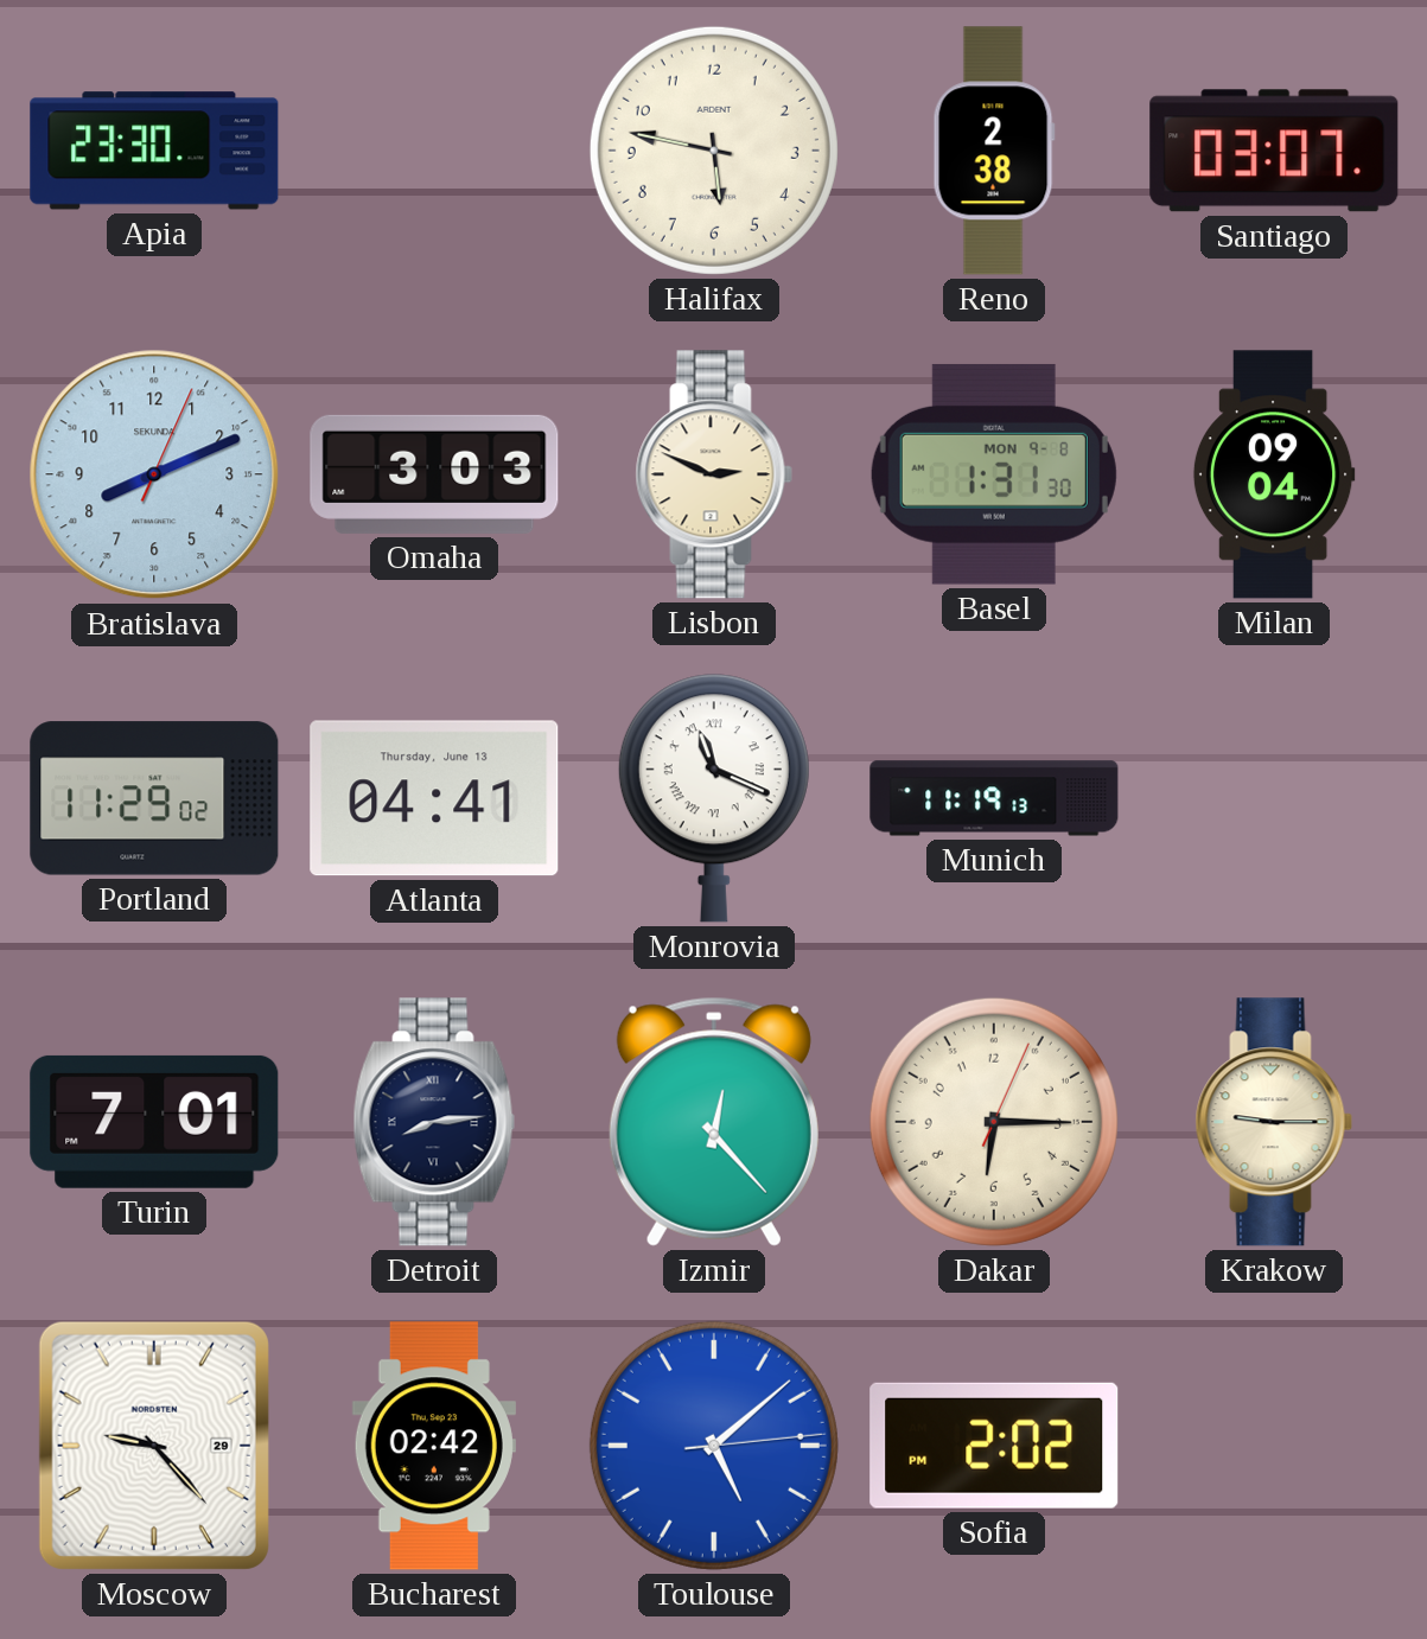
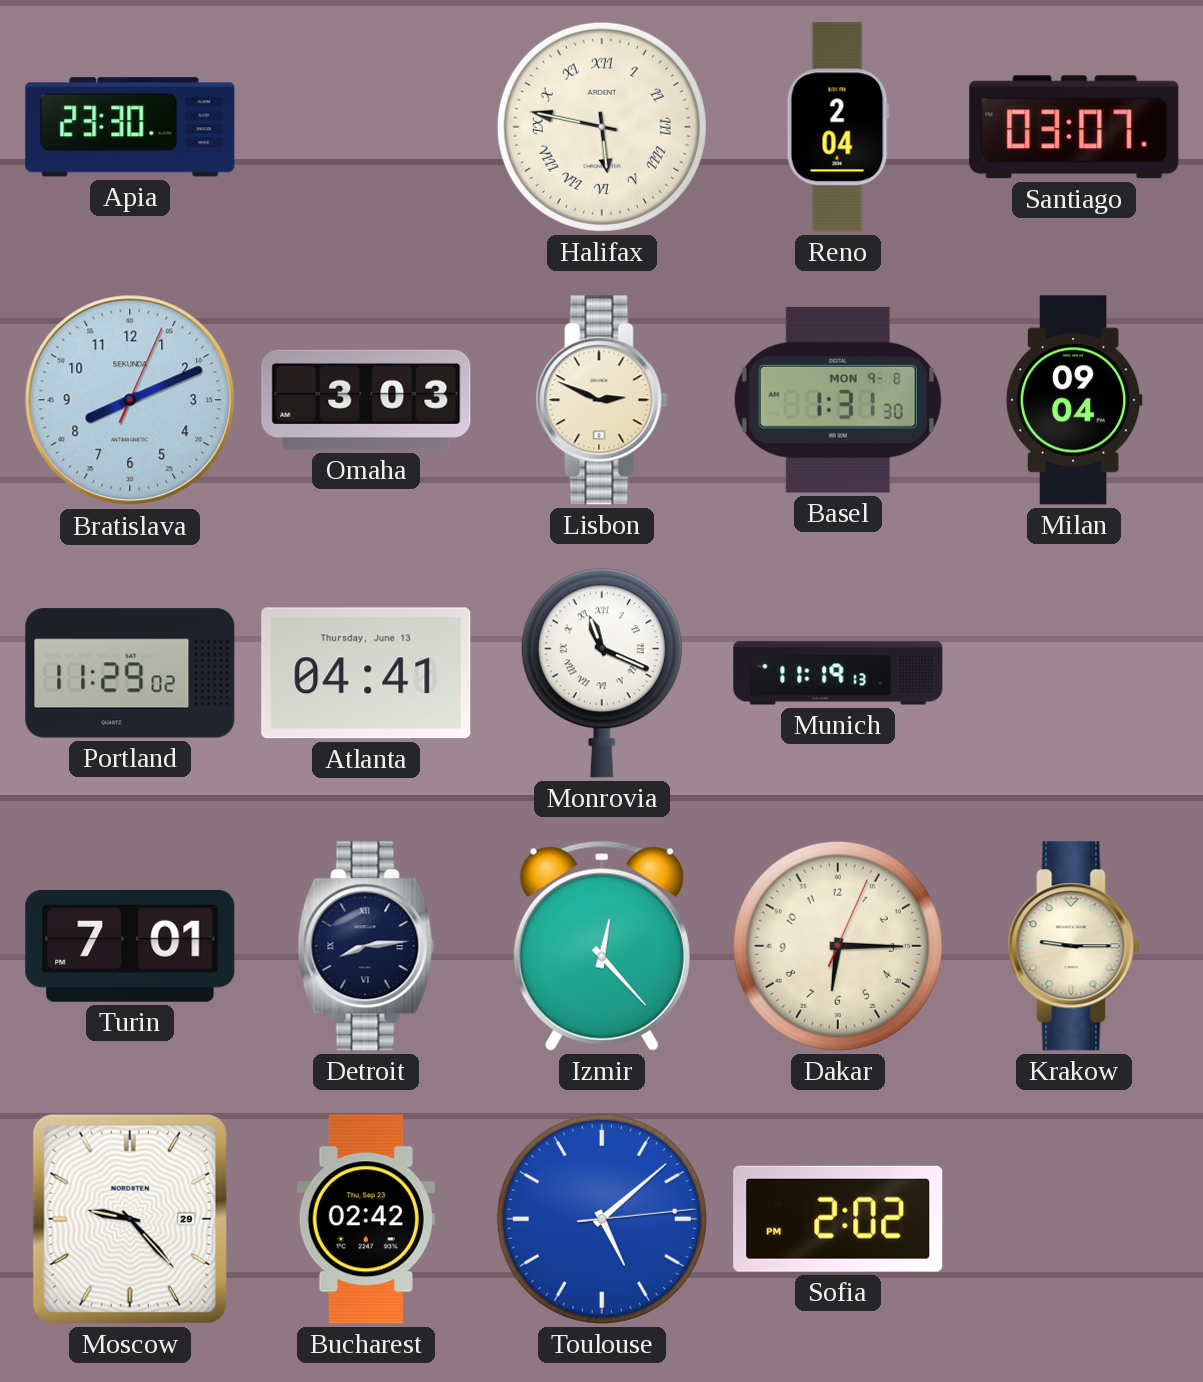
Halifax numerals: Arabic -> Roman (602, 127)
Reno: 2:38 -> 2:04 (838, 127)
